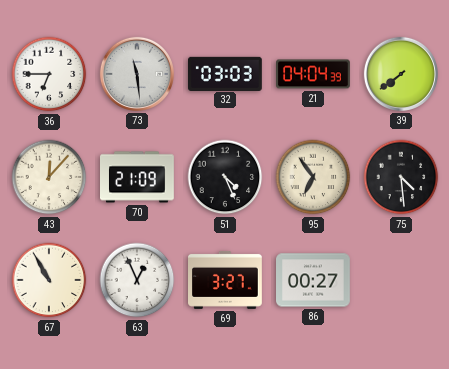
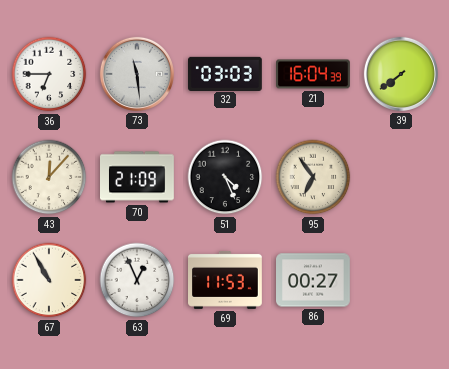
21: 04:04 -> 16:04 (314, 74)
75: 4:29 -> none (401, 177)
69: 3:27 -> 11:53 (226, 280)
